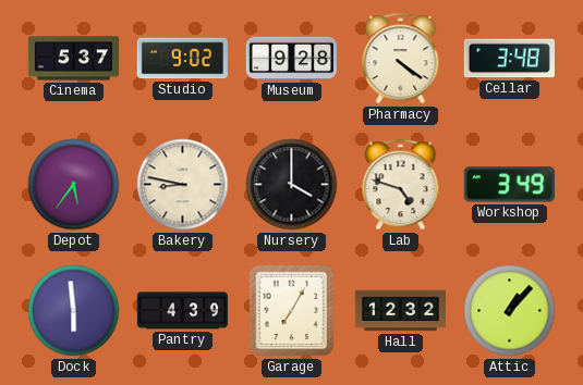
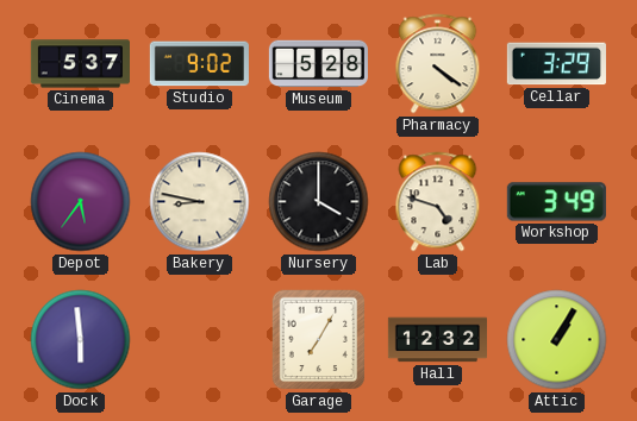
Museum: 9:28 -> 5:28 (318, 64)
Cellar: 3:48 -> 3:29 (556, 64)
Pantry: 4:39 -> none (182, 311)
Attic: 1:07 -> 1:05 (557, 340)
